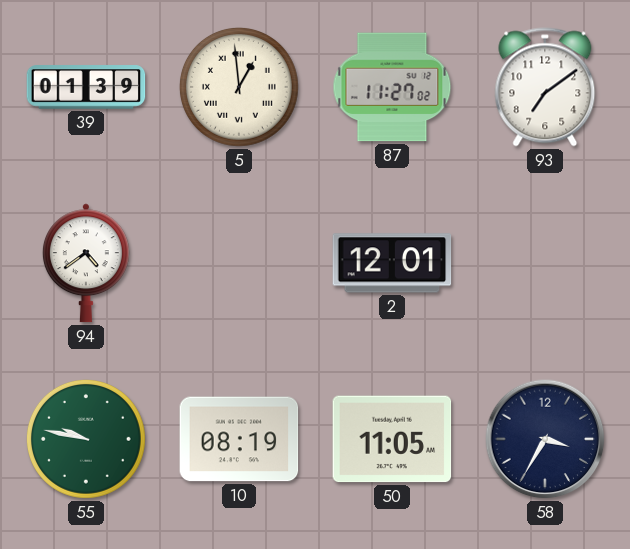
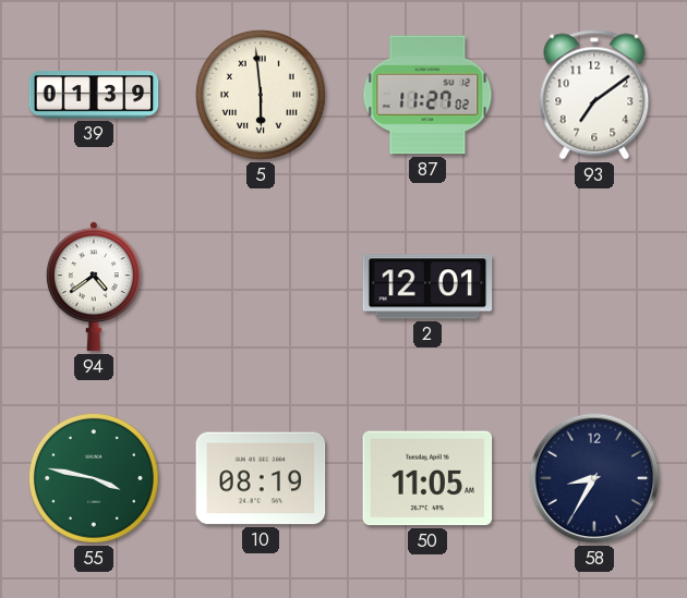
5: 12:59 -> 5:59 (261, 95)
55: 9:47 -> 3:47 (94, 478)
58: 3:35 -> 8:35 (594, 478)
